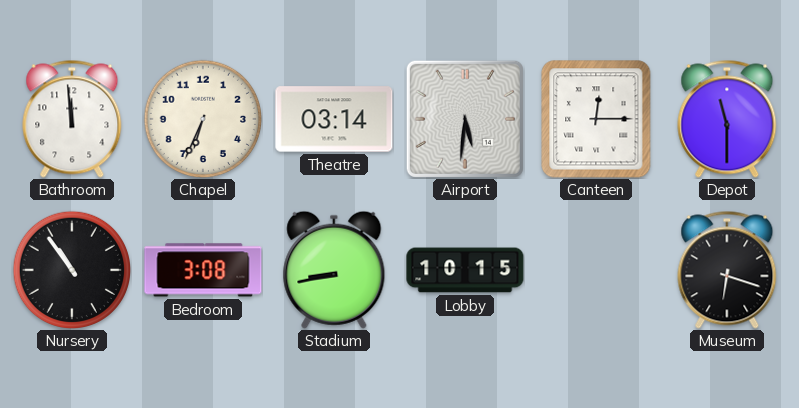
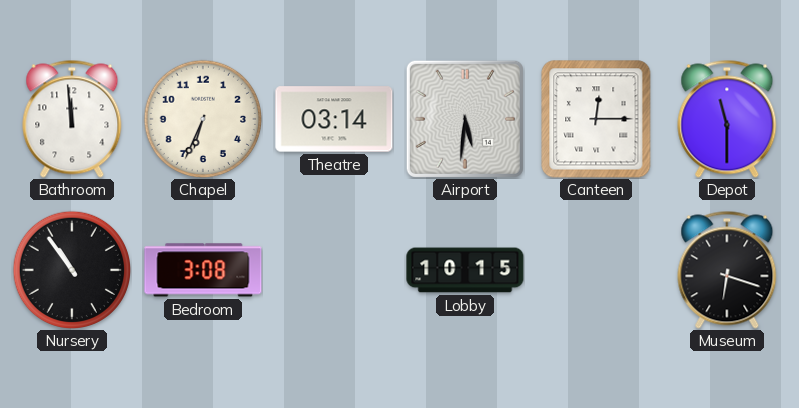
Stadium: 8:43 -> none (334, 270)
